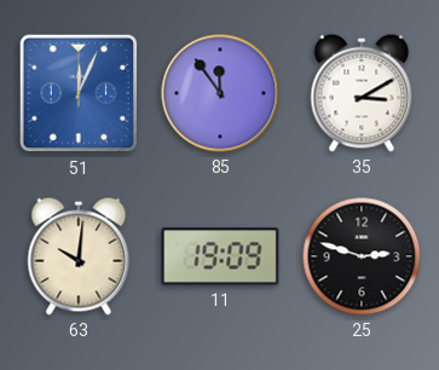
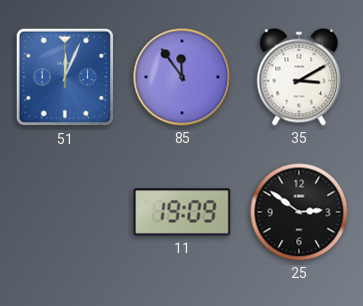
63: 10:01 -> none (79, 256)
25: 2:48 -> 2:51 (299, 212)
